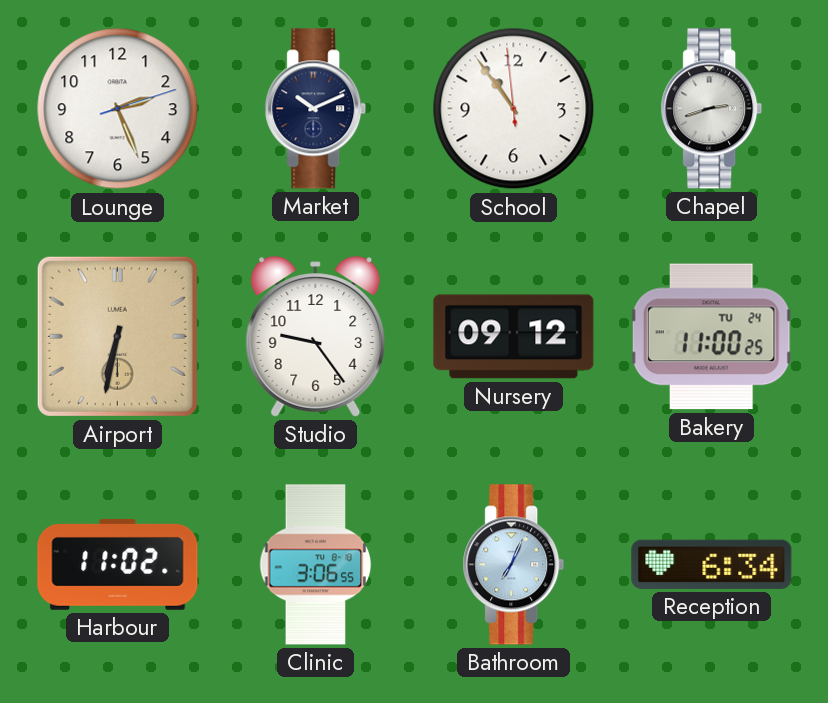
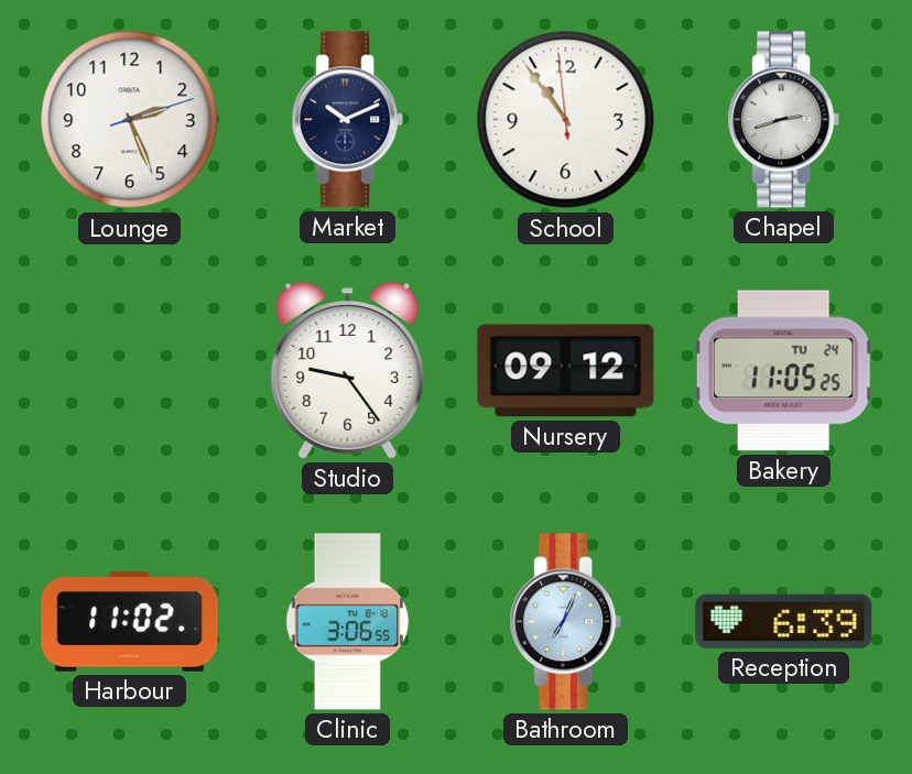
Airport: 6:32 -> none (117, 336)
Bakery: 11:00 -> 11:05 (783, 371)
Reception: 6:34 -> 6:39 (784, 621)
